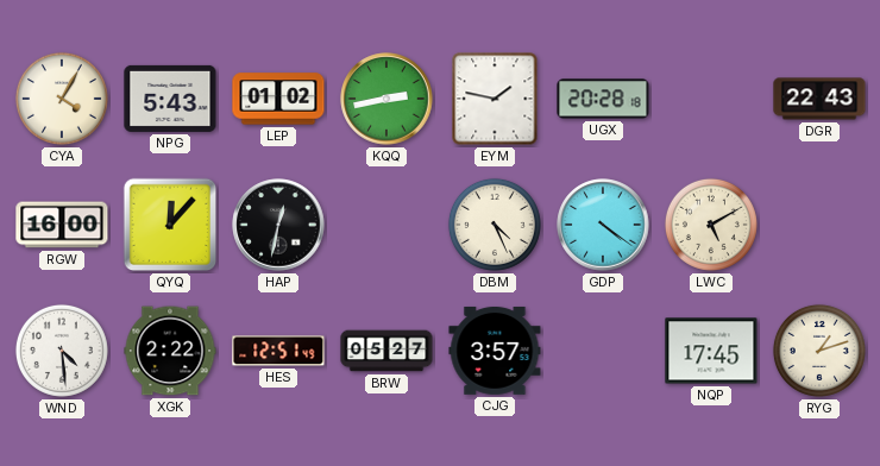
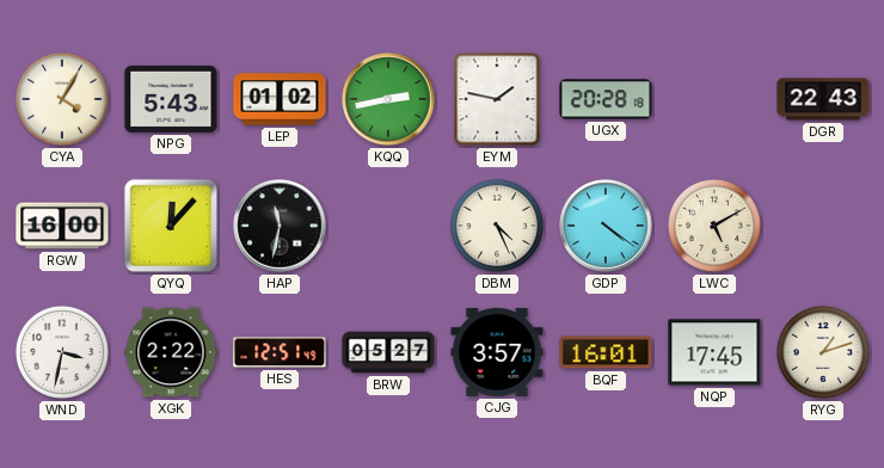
HAP: 12:32 -> 11:32 (280, 226)
WND: 4:29 -> 3:32 (62, 352)
BQF: none -> 16:01 (606, 352)
